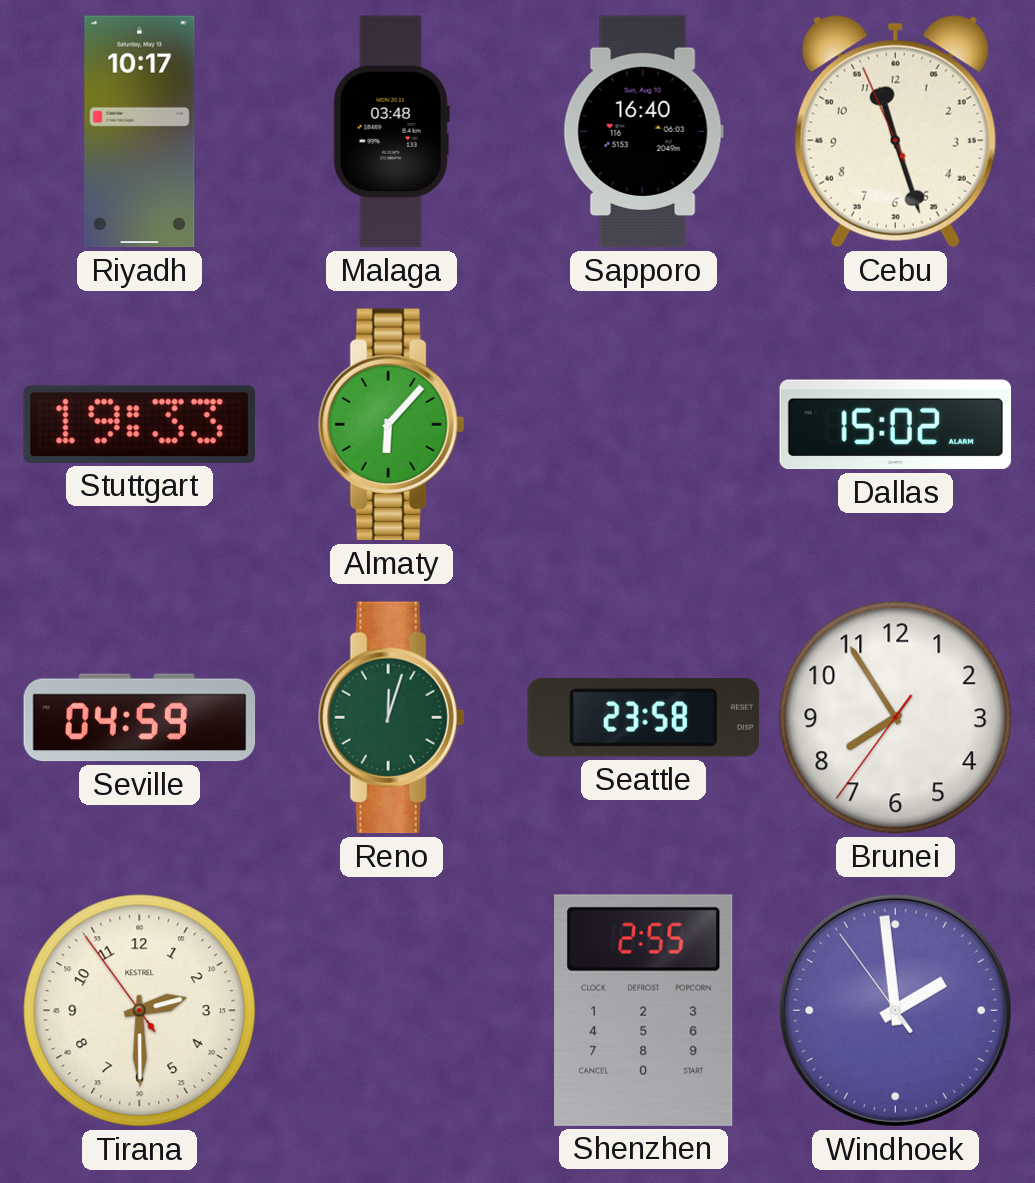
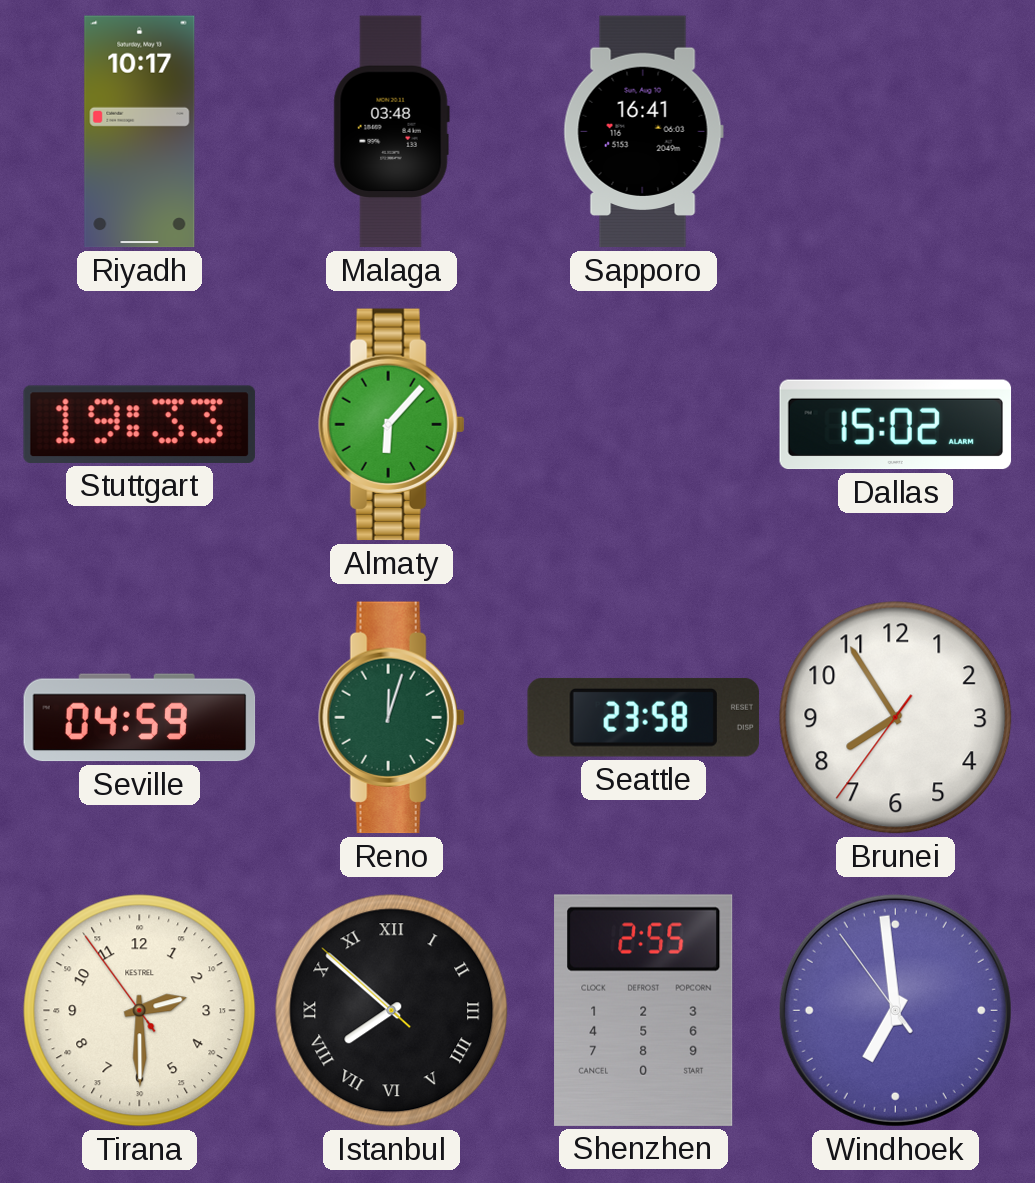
Sapporo: 16:40 -> 16:41 (643, 132)
Cebu: 11:26 -> none (895, 131)
Istanbul: none -> 7:51 (392, 1011)
Windhoek: 1:58 -> 6:58 (895, 1010)
